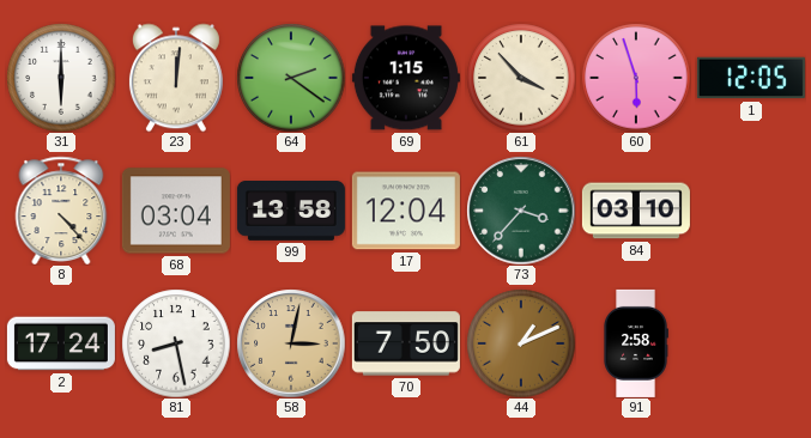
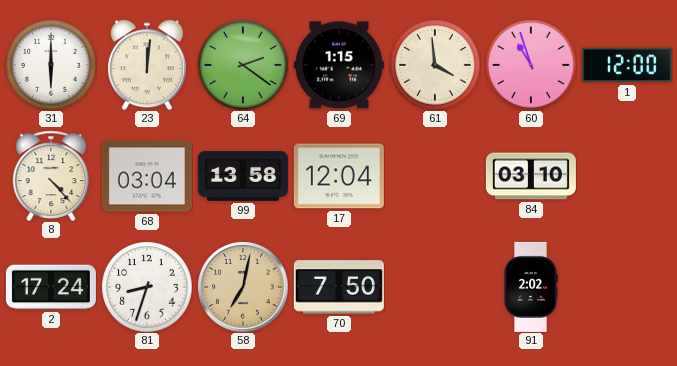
61: 3:53 -> 3:59 (435, 65)
60: 5:57 -> 10:57 (531, 65)
1: 12:05 -> 12:00 (627, 65)
73: 3:37 -> none (521, 211)
81: 8:28 -> 8:33 (147, 287)
58: 3:02 -> 7:02 (243, 287)
44: 1:11 -> none (521, 343)
91: 2:58 -> 2:02 (531, 287)
